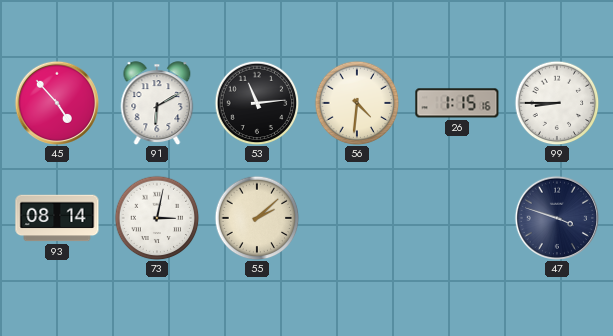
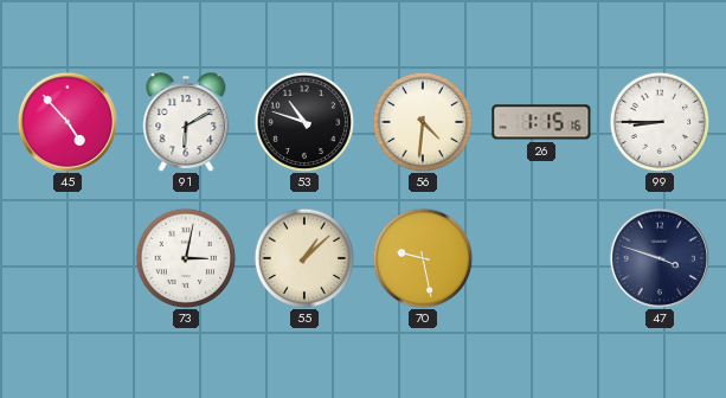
53: 11:14 -> 10:48 (304, 122)
93: 08:14 -> none (57, 218)
55: 2:08 -> 1:08 (304, 258)
70: none -> 9:28 (423, 258)
